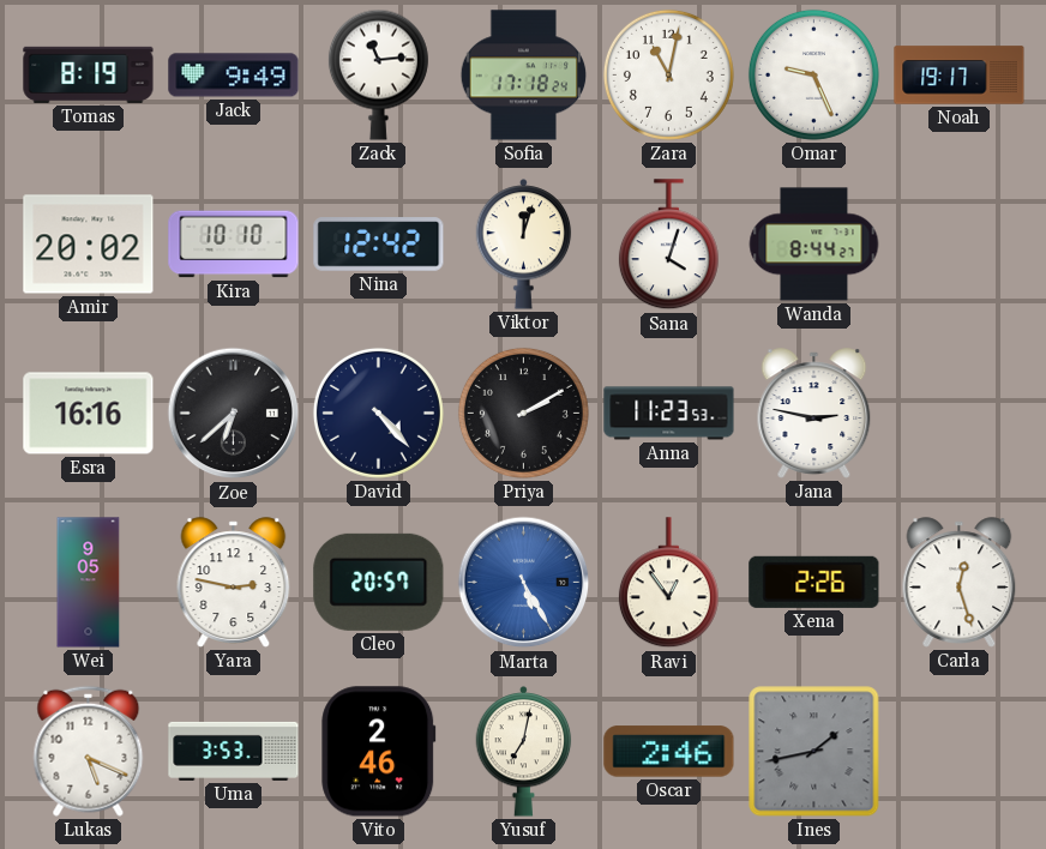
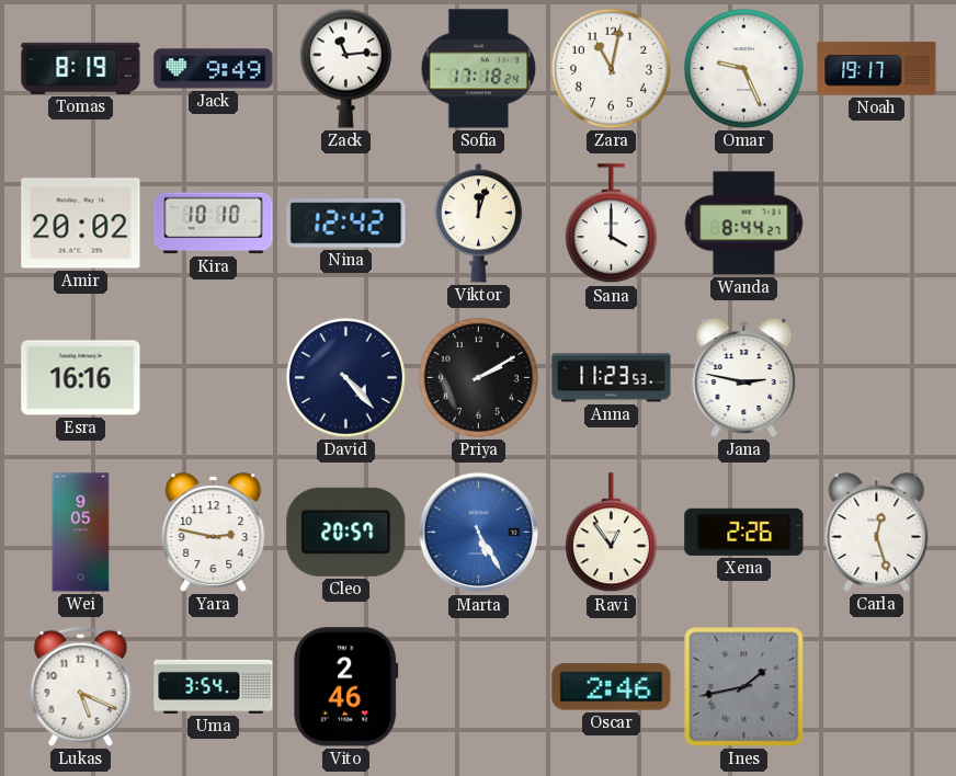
Sana: 4:03 -> 4:00 (611, 224)
Zoe: 6:38 -> none (234, 414)
Uma: 3:53 -> 3:54 (214, 686)
Yusuf: 7:02 -> none (524, 752)
